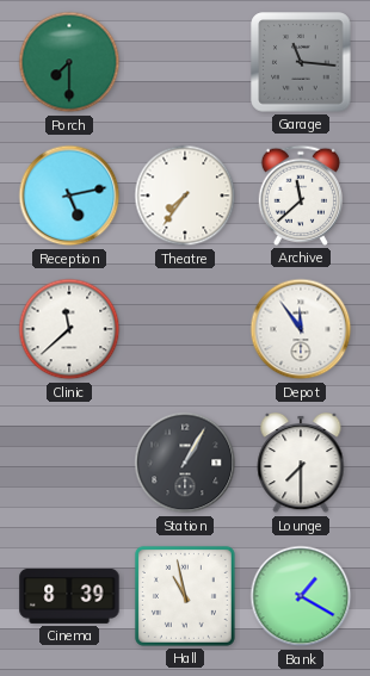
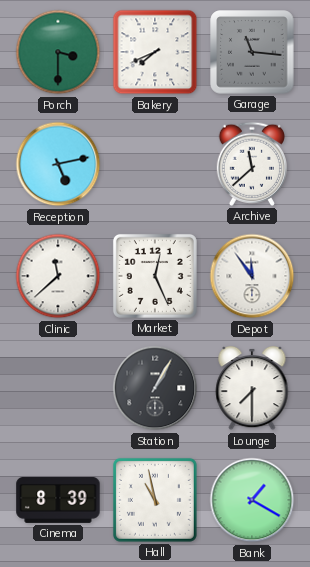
Porch: 7:30 -> 3:30 (58, 52)
Bakery: none -> 7:41 (155, 52)
Theatre: 7:36 -> none (185, 196)
Market: none -> 12:26 (155, 276)
